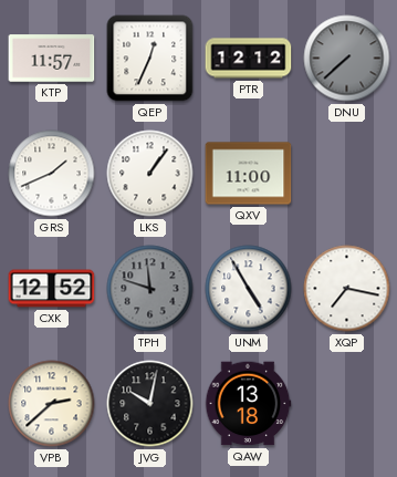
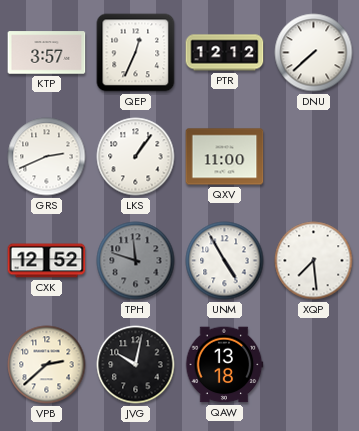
KTP: 11:57 -> 3:57 (47, 53)
DNU dial: grey -> white (314, 53)
GRS: 1:41 -> 2:41 (47, 157)
XQP: 7:17 -> 7:29 (314, 261)
